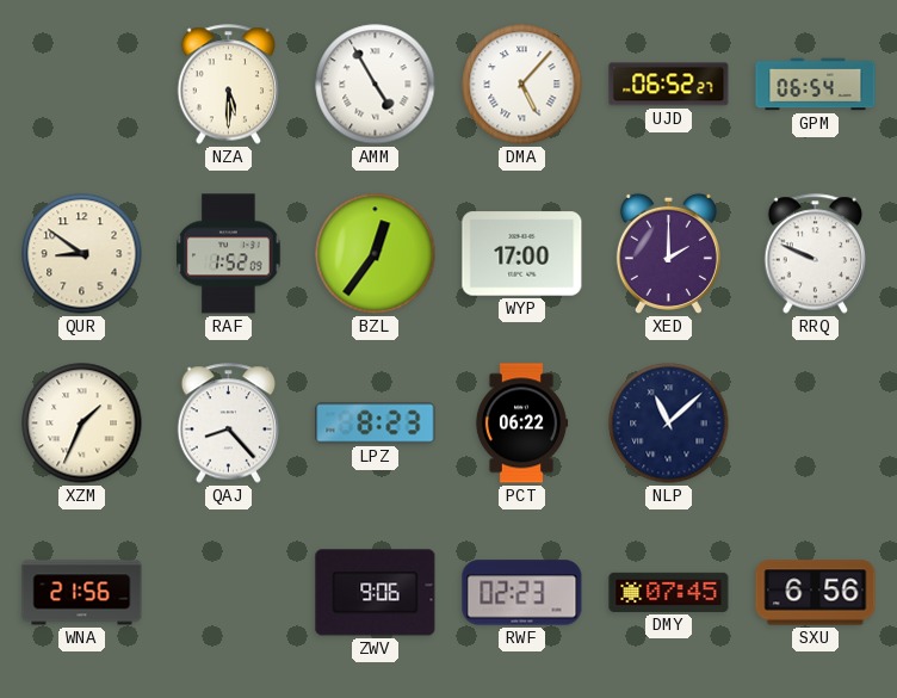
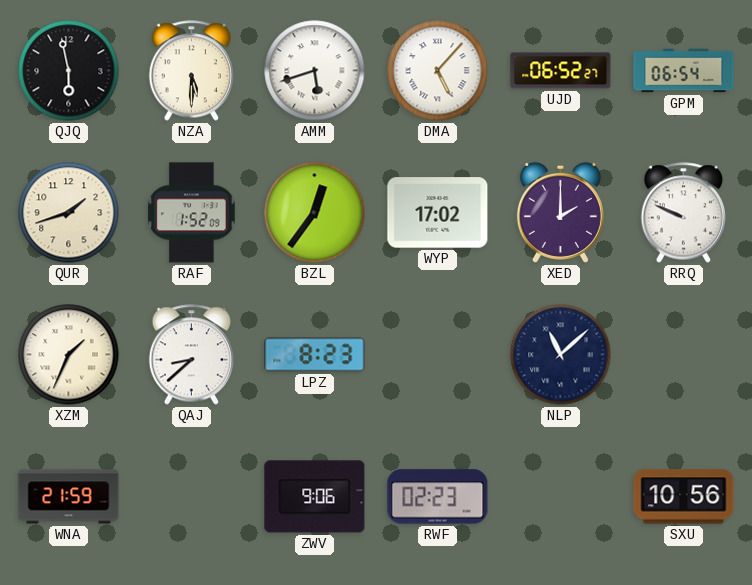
QJQ: none -> 5:58 (69, 71)
AMM: 4:55 -> 5:42 (315, 71)
QUR: 8:51 -> 1:42 (69, 213)
WYP: 17:00 -> 17:02 (438, 213)
QAJ: 8:23 -> 8:38 (192, 355)
PCT: 06:22 -> none (521, 424)
WNA: 21:56 -> 21:59 (69, 497)
DMY: 07:45 -> none (669, 592)
SXU: 6:56 -> 10:56 (684, 497)
